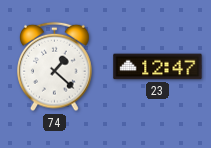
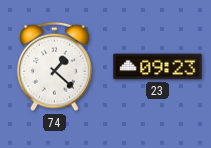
23: 12:47 -> 09:23 (158, 67)
